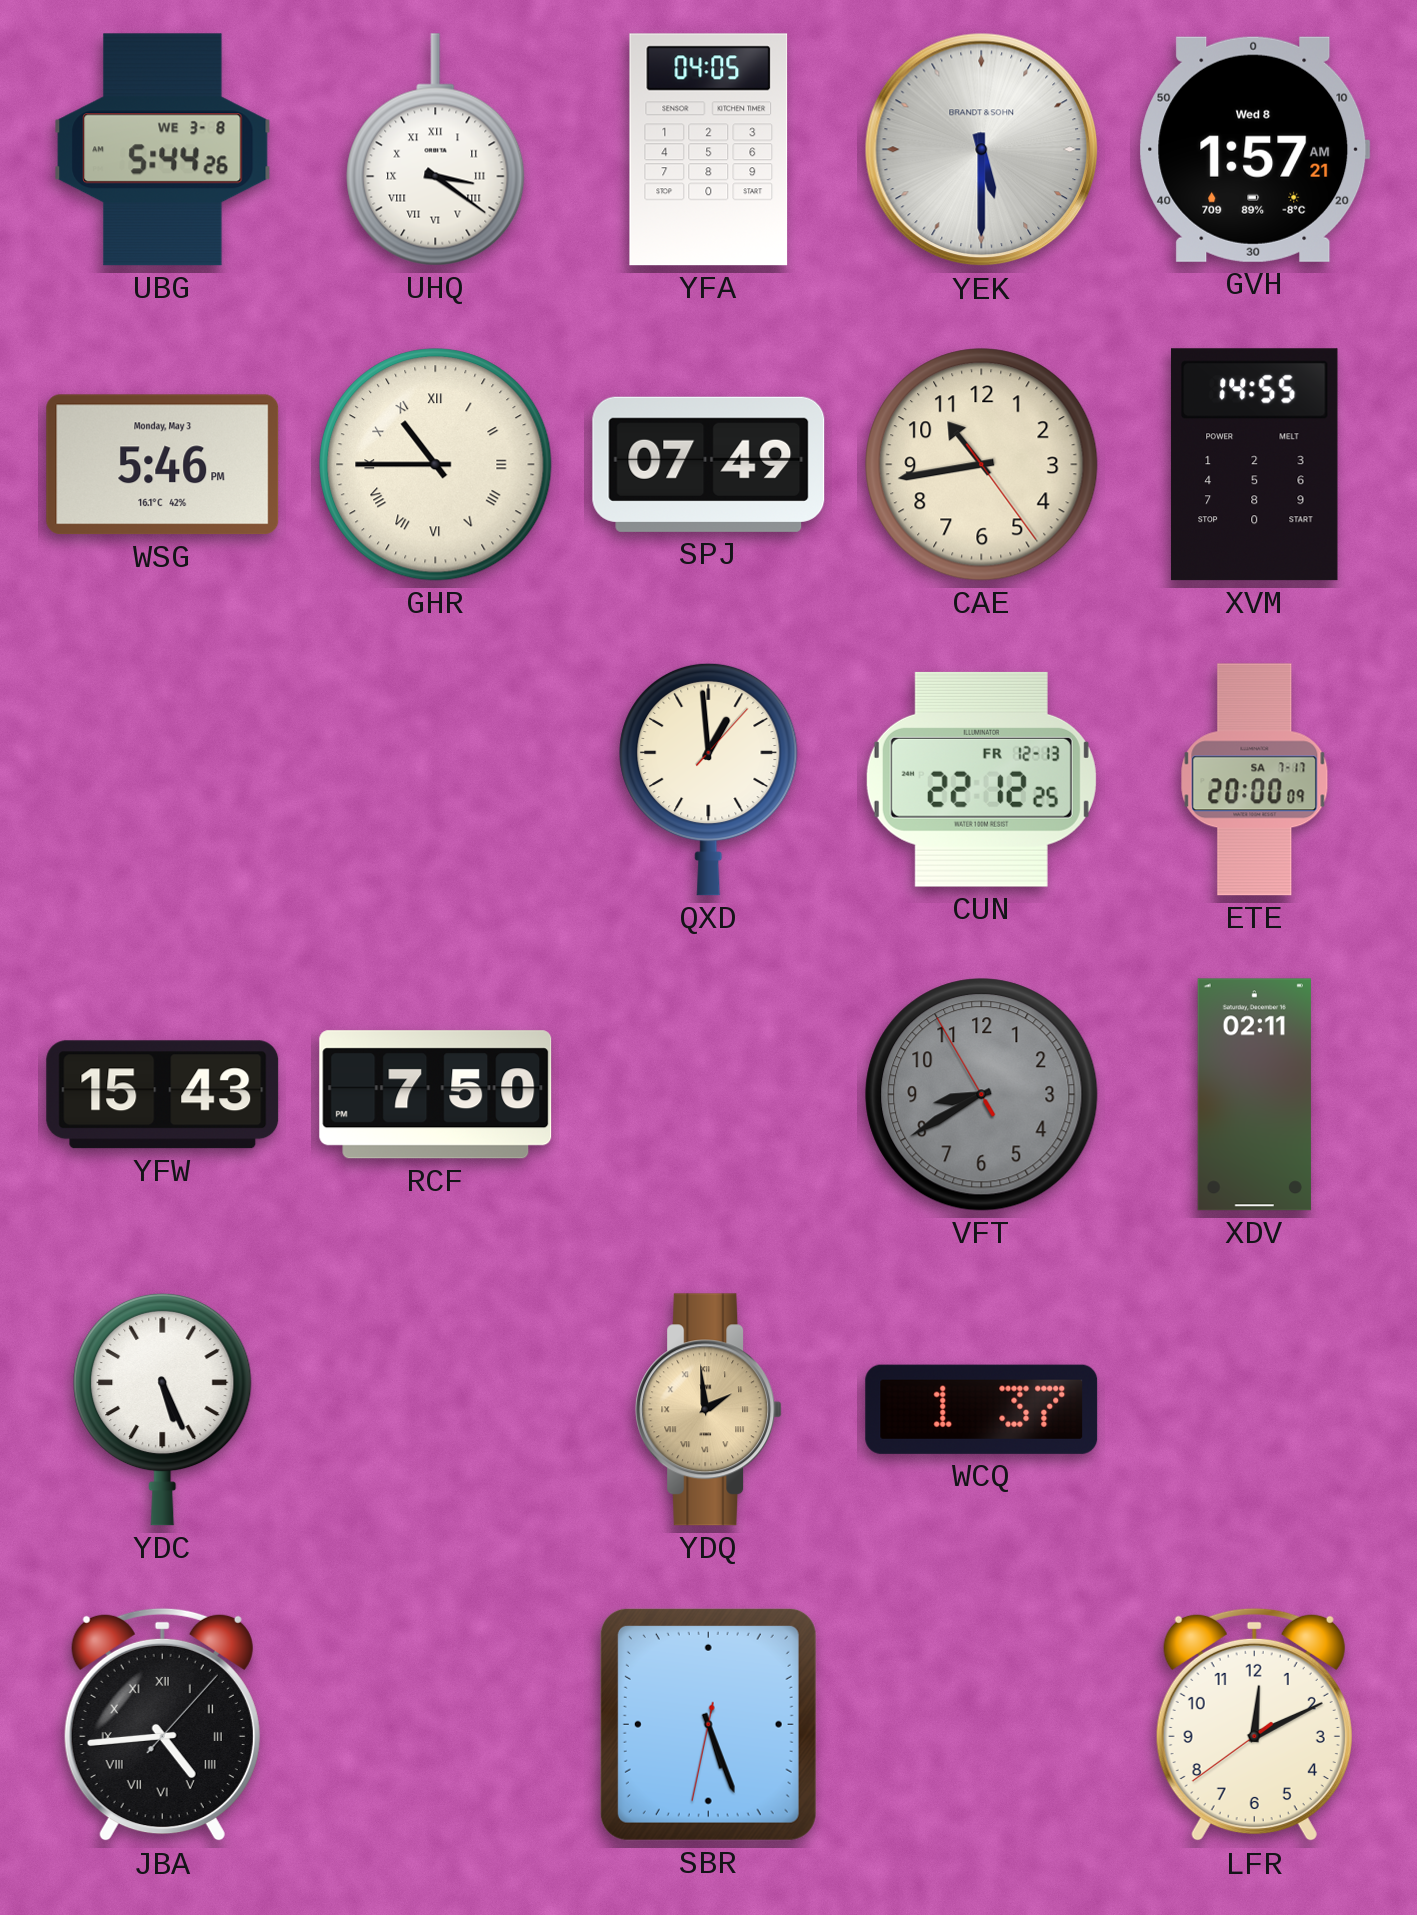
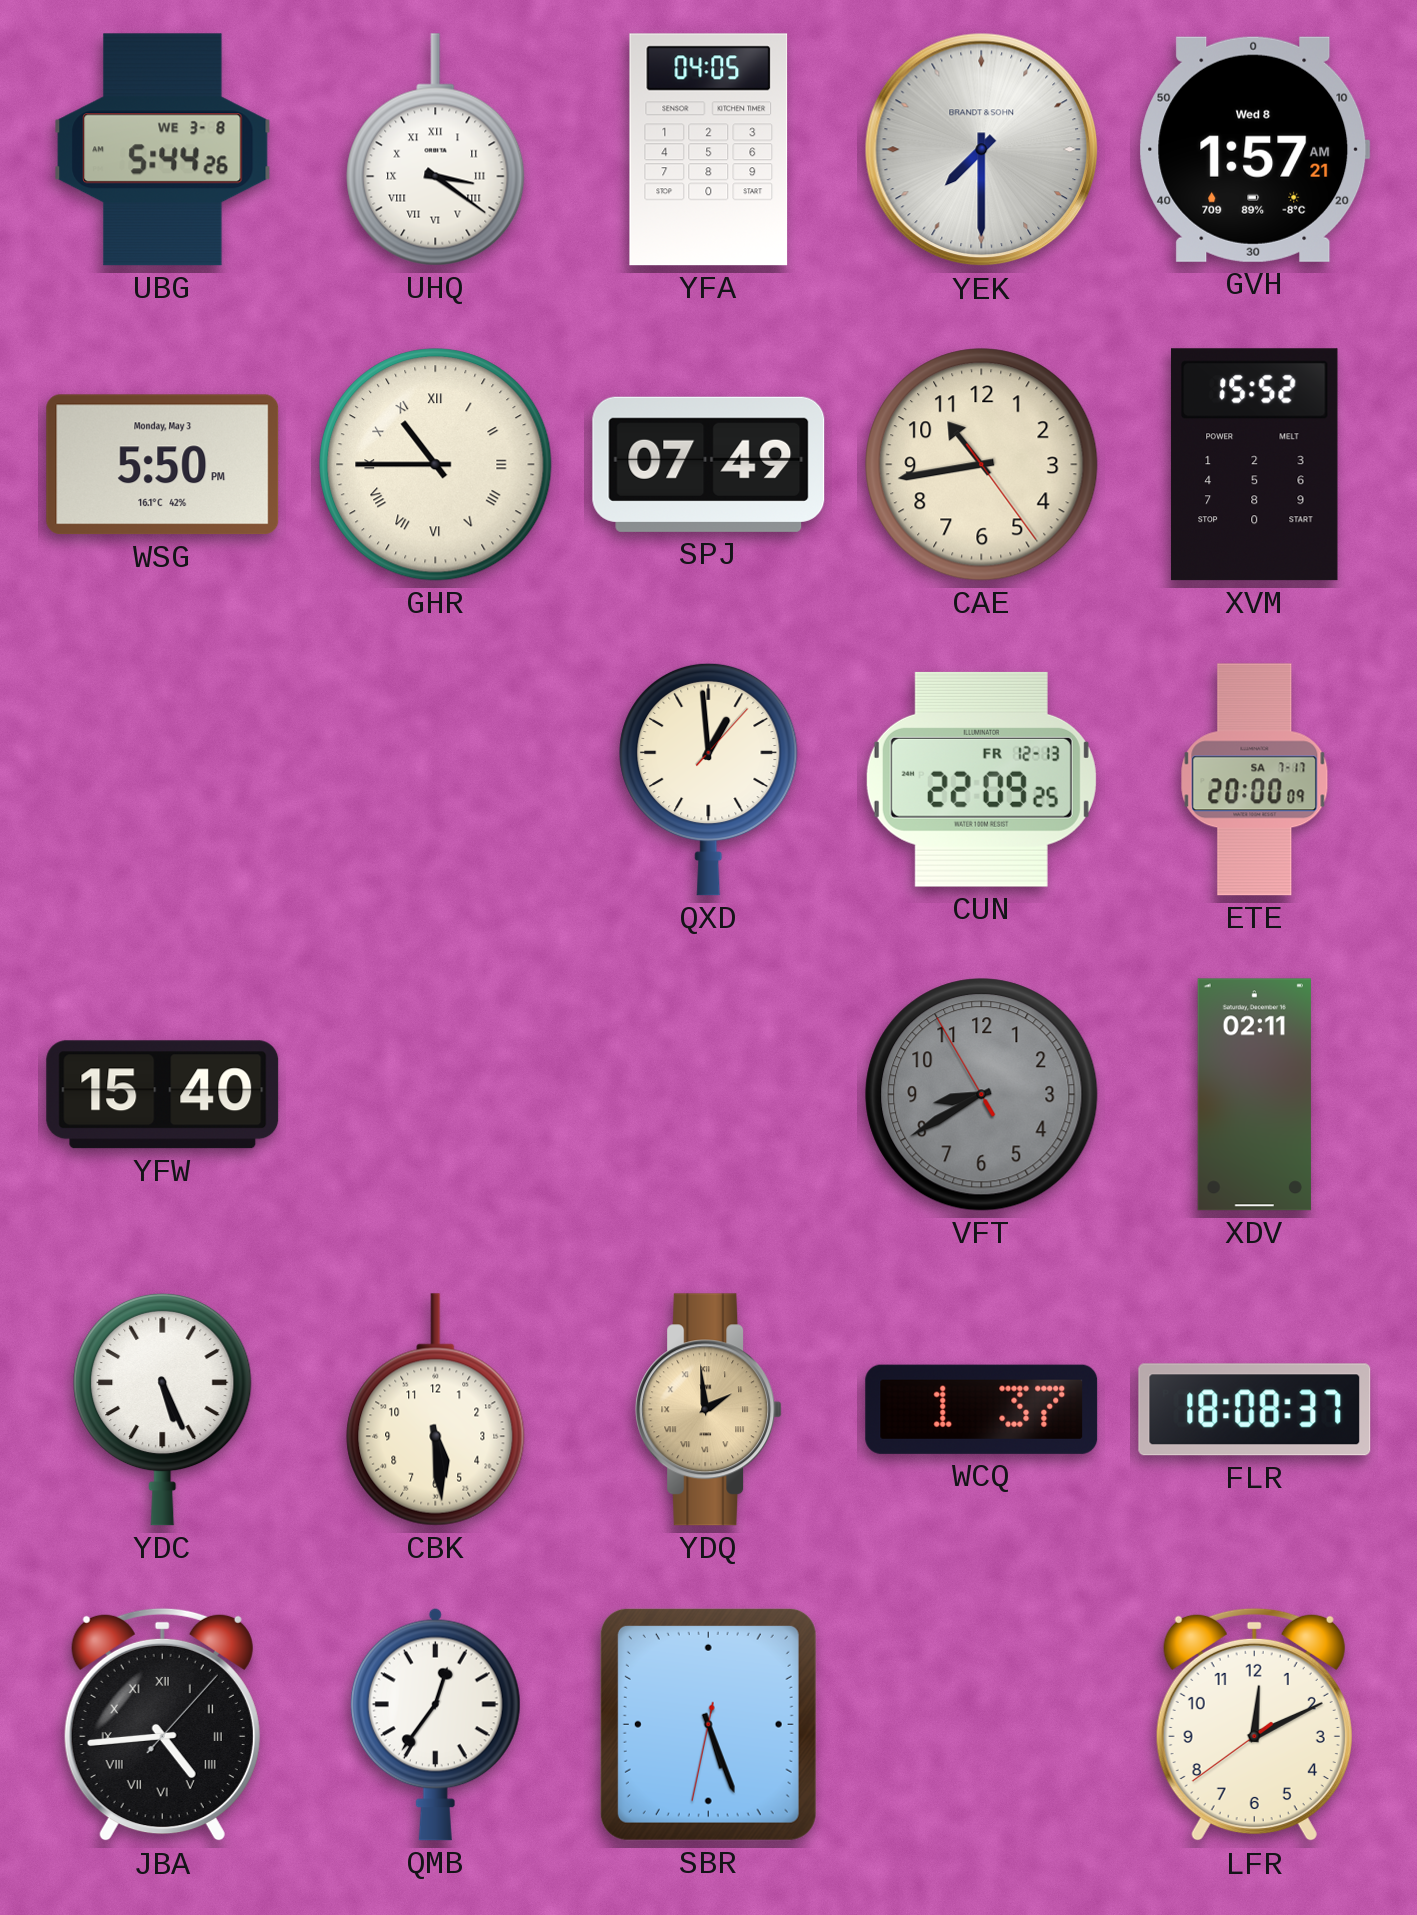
YEK: 5:30 -> 7:30 (982, 150)
WSG: 5:46 -> 5:50 (163, 465)
XVM: 14:55 -> 15:52 (1254, 465)
CUN: 22:12 -> 22:09 (981, 779)
YFW: 15:43 -> 15:40 (163, 1095)
RCF: 7:50 -> none (436, 1095)
CBK: none -> 5:29 (436, 1410)
FLR: none -> 18:08 (1255, 1410)
QMB: none -> 12:36 (435, 1724)
